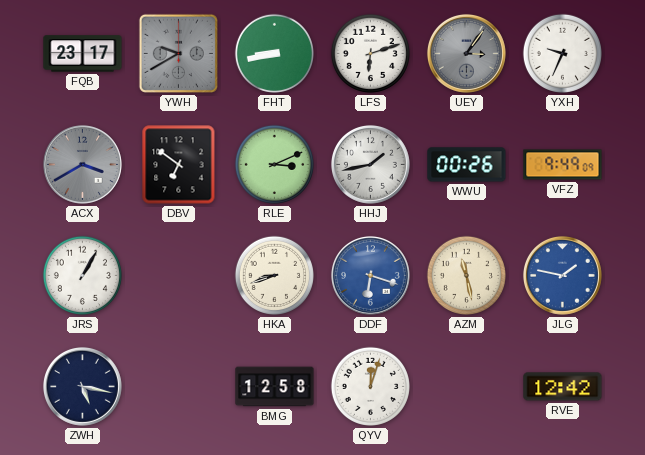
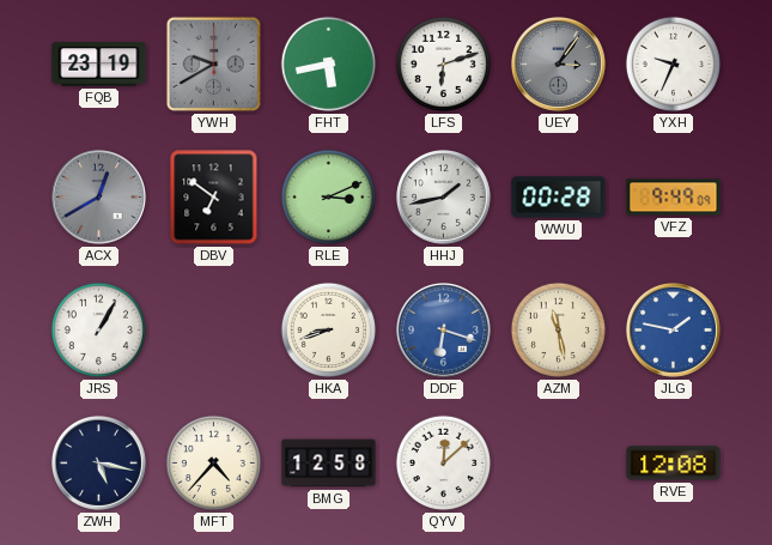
FQB: 23:17 -> 23:19 (99, 65)
FHT: 8:43 -> 5:43 (328, 63)
ACX: 3:40 -> 12:40 (98, 196)
WWU: 00:26 -> 00:28 (559, 198)
MFT: none -> 4:37 (213, 462)
QYV: 12:03 -> 12:08 (443, 462)
RVE: 12:42 -> 12:08 (674, 464)
